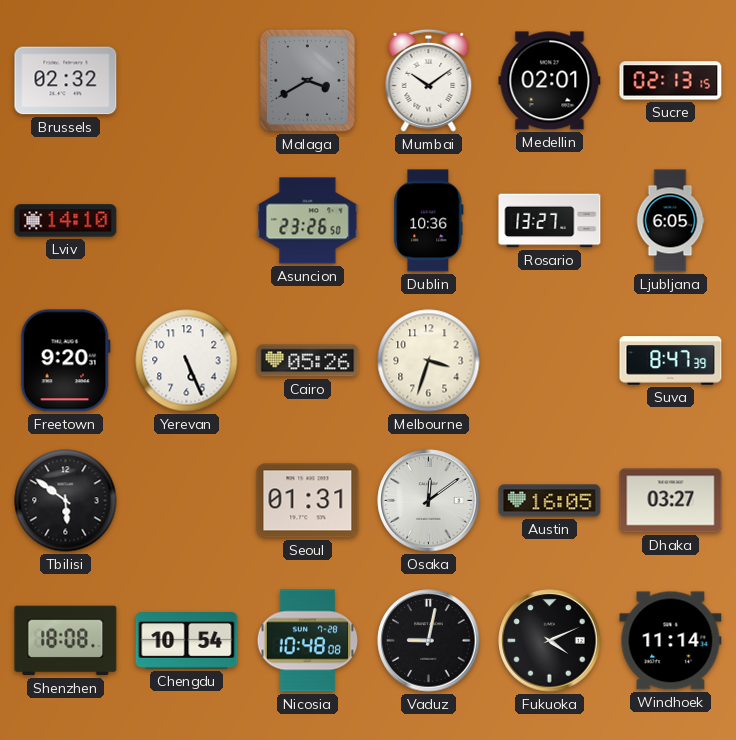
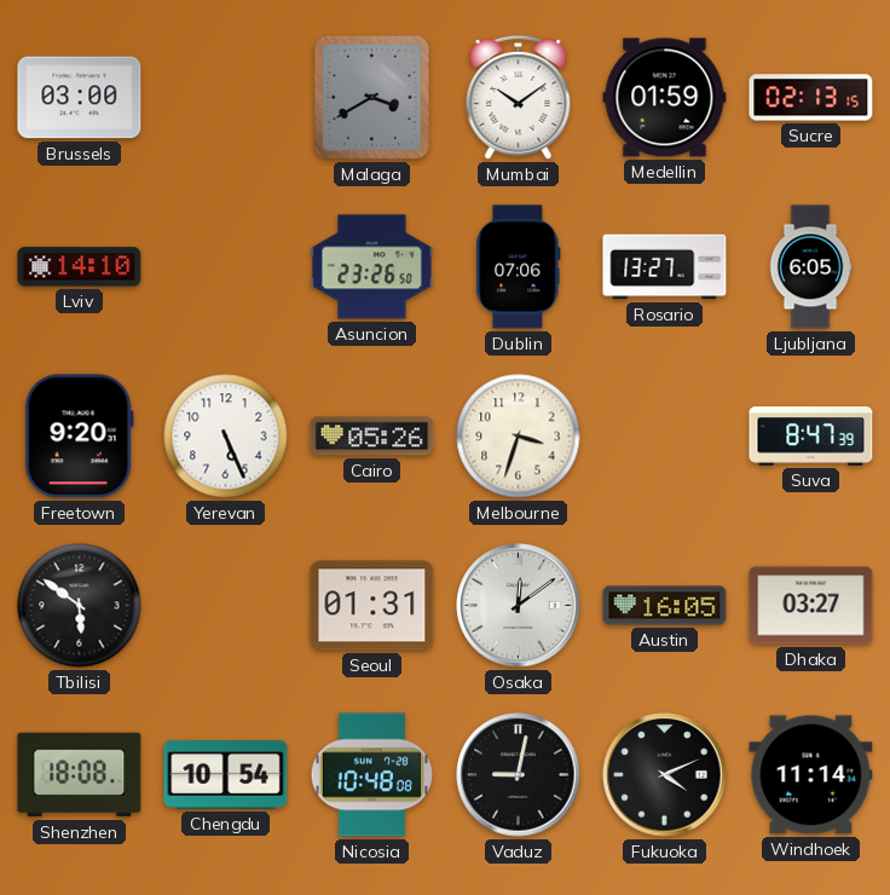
Brussels: 02:32 -> 03:00 (80, 98)
Medellin: 02:01 -> 01:59 (665, 98)
Dublin: 10:36 -> 07:06 (519, 267)
